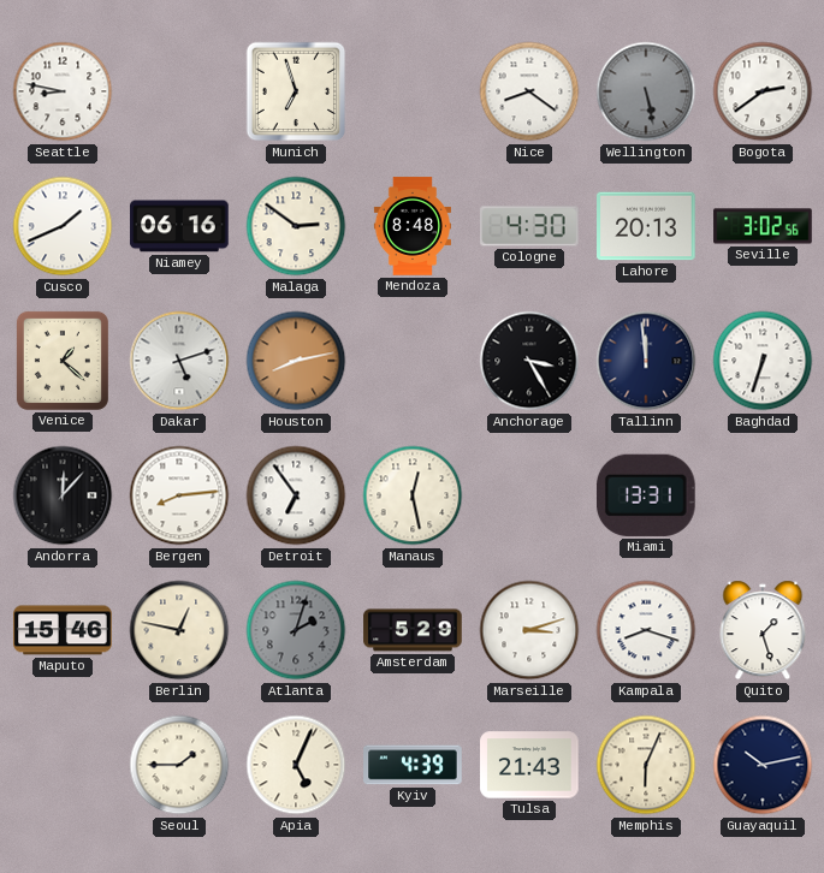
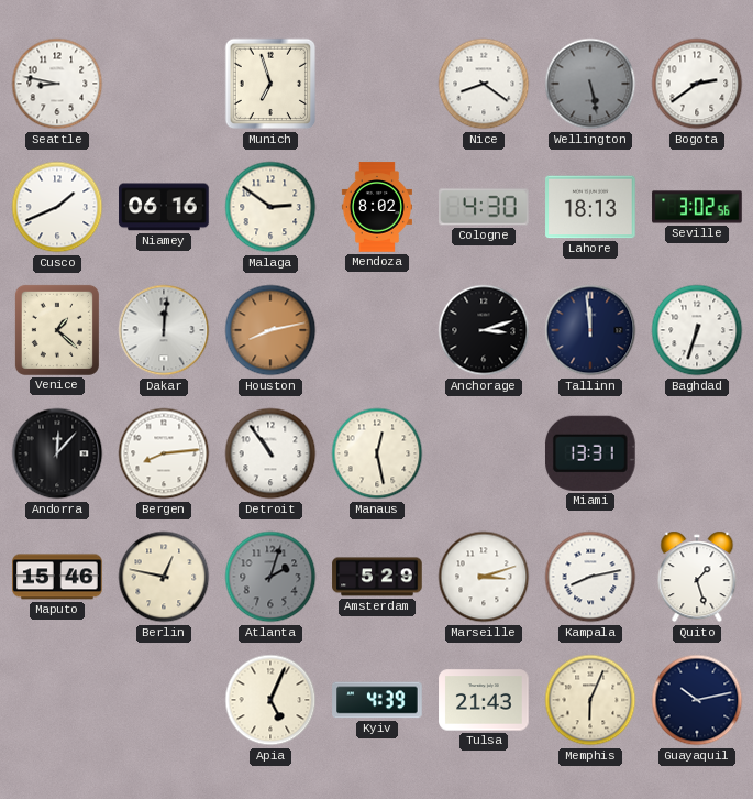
Mendoza: 8:48 -> 8:02 (377, 207)
Lahore: 20:13 -> 18:13 (590, 207)
Dakar: 5:12 -> 12:01 (164, 330)
Anchorage: 3:25 -> 3:12 (484, 330)
Detroit: 6:54 -> 10:54 (270, 453)
Kampala: 8:18 -> 8:13 (590, 577)
Seoul: 1:45 -> none (179, 765)
